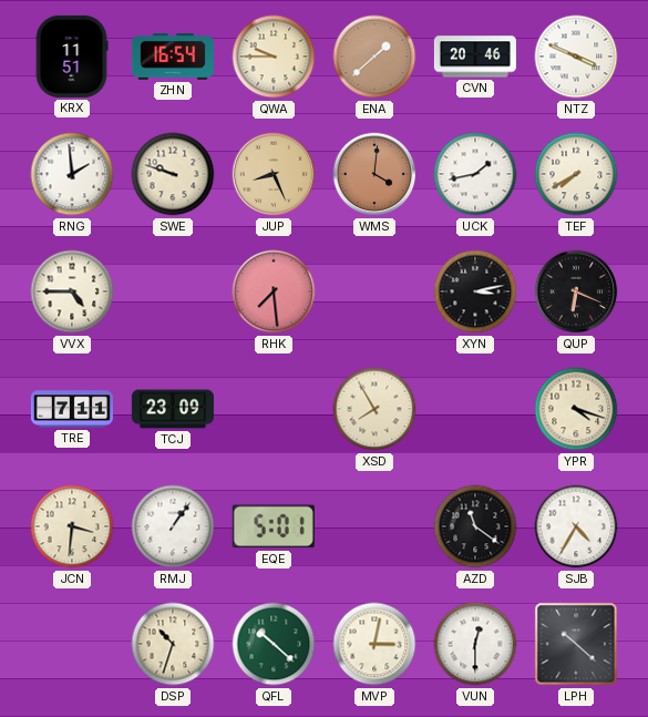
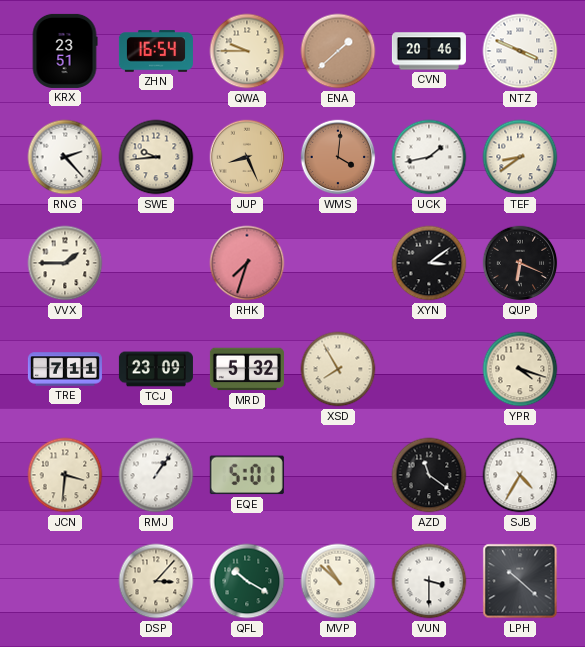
KRX: 11:51 -> 23:51 (65, 51)
RNG: 1:59 -> 2:23 (65, 157)
SWE: 9:48 -> 9:44 (156, 157)
TEF: 7:40 -> 8:39 (520, 157)
VVX: 4:45 -> 1:45 (65, 263)
RHK: 7:29 -> 7:33 (247, 263)
XYN: 3:13 -> 3:09 (429, 263)
MRD: none -> 5:32 (247, 369)
DSP: 10:33 -> 3:07 (156, 581)
QFL: 10:22 -> 10:20 (247, 581)
MVP: 3:02 -> 10:52 (338, 581)
VUN: 12:30 -> 3:30 (429, 581)
